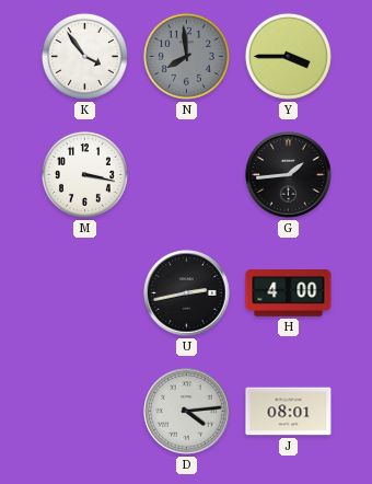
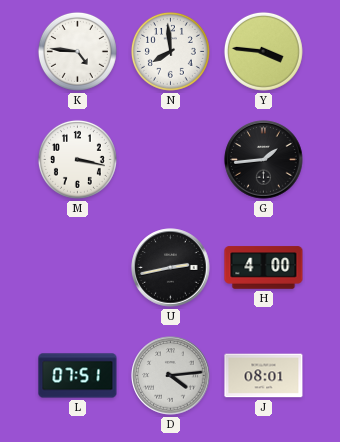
K: 3:54 -> 4:46 (77, 51)
N dial: grey -> white (170, 51)
Y: 3:45 -> 3:46 (263, 51)
L: none -> 07:51 (78, 376)
